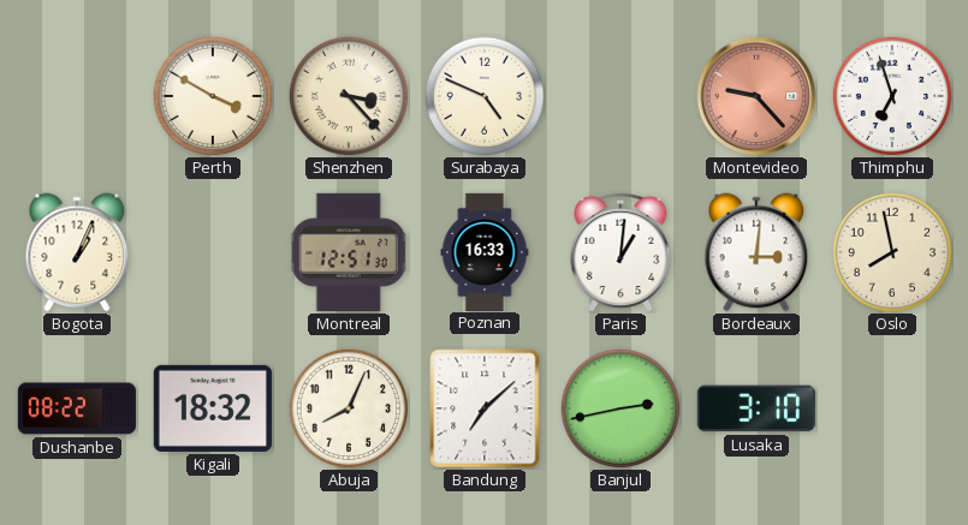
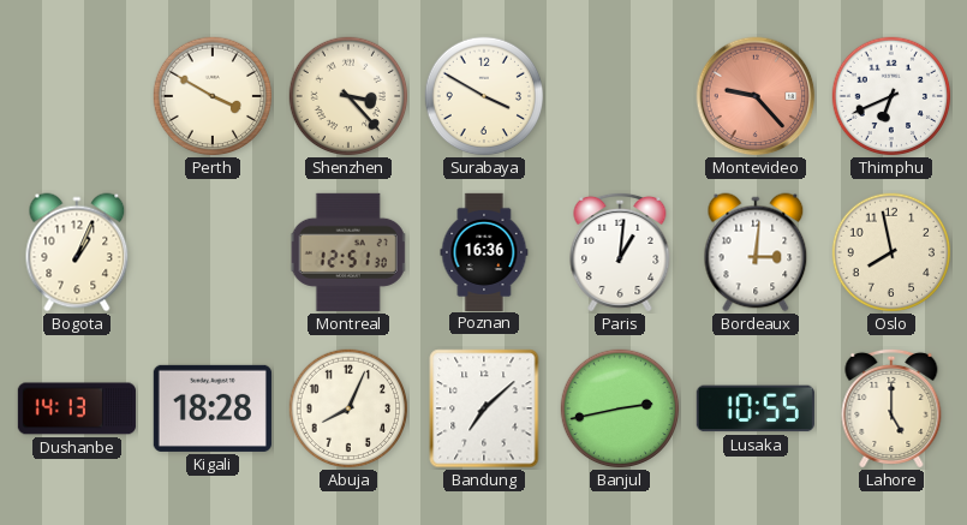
Surabaya: 4:49 -> 3:50 (484, 96)
Thimphu: 6:57 -> 6:41 (891, 96)
Poznan: 16:33 -> 16:36 (484, 251)
Dushanbe: 08:22 -> 14:13 (76, 408)
Kigali: 18:32 -> 18:28 (213, 408)
Lusaka: 3:10 -> 10:55 (756, 408)
Lahore: none -> 5:00 (891, 408)
